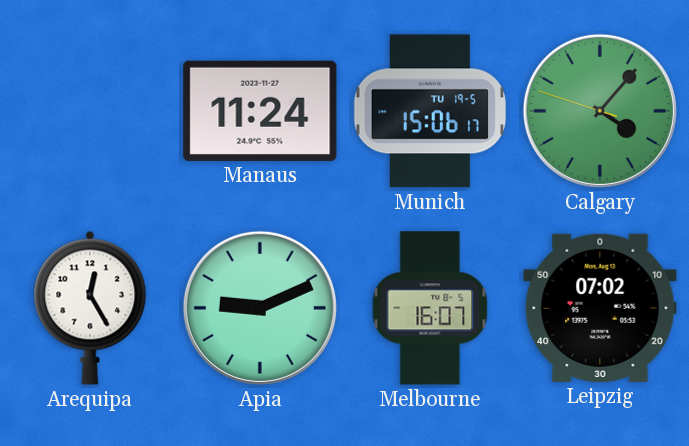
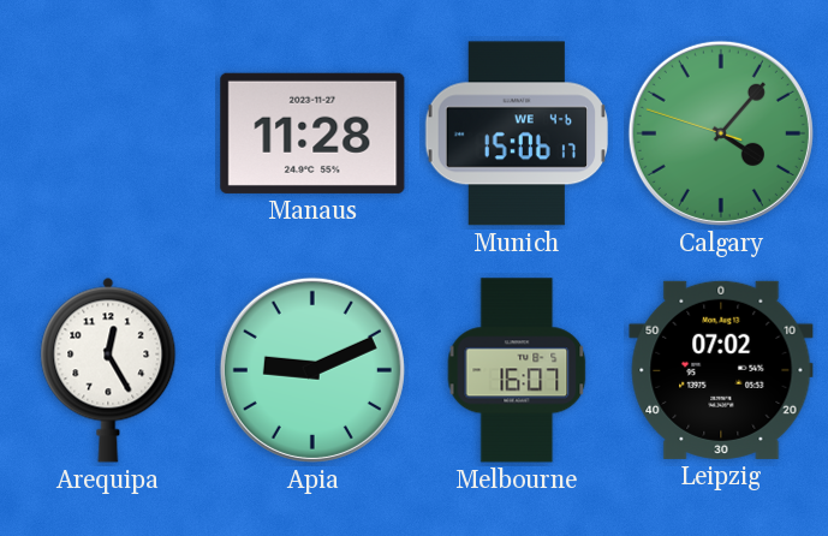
Manaus: 11:24 -> 11:28 (312, 133)
Munich date: TU 19-5 -> WE 4-6 (516, 133)
